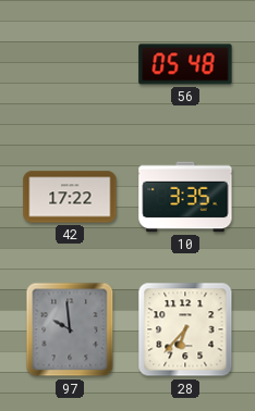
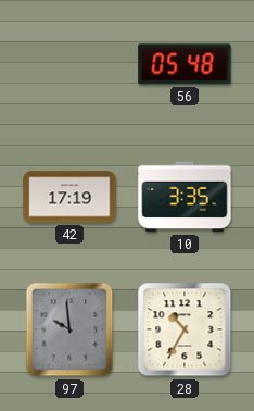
42: 17:22 -> 17:19 (69, 197)
28: 6:37 -> 10:35 (185, 329)
